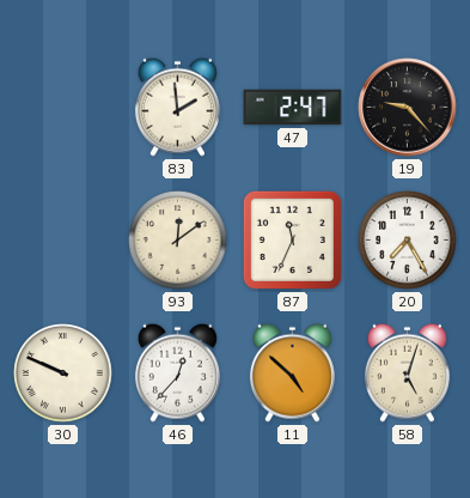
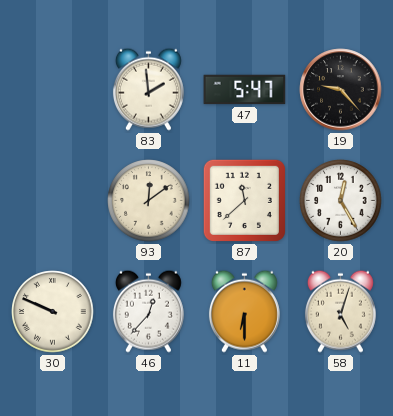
47: 2:47 -> 5:47 (245, 90)
87: 11:34 -> 11:38 (244, 200)
20: 7:25 -> 12:25 (341, 201)
11: 4:52 -> 6:30 (244, 311)
